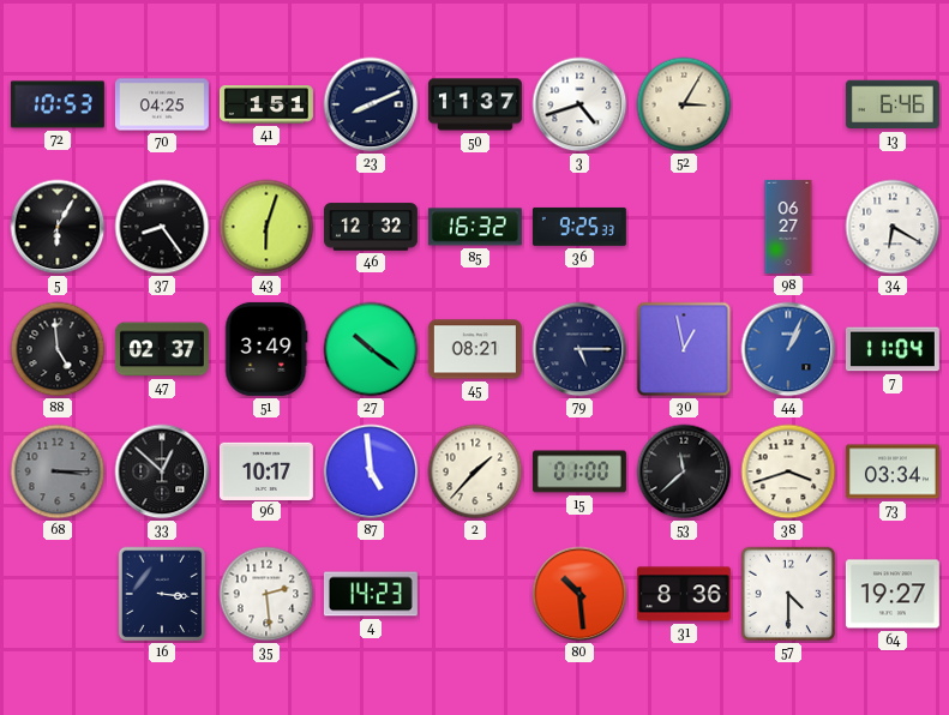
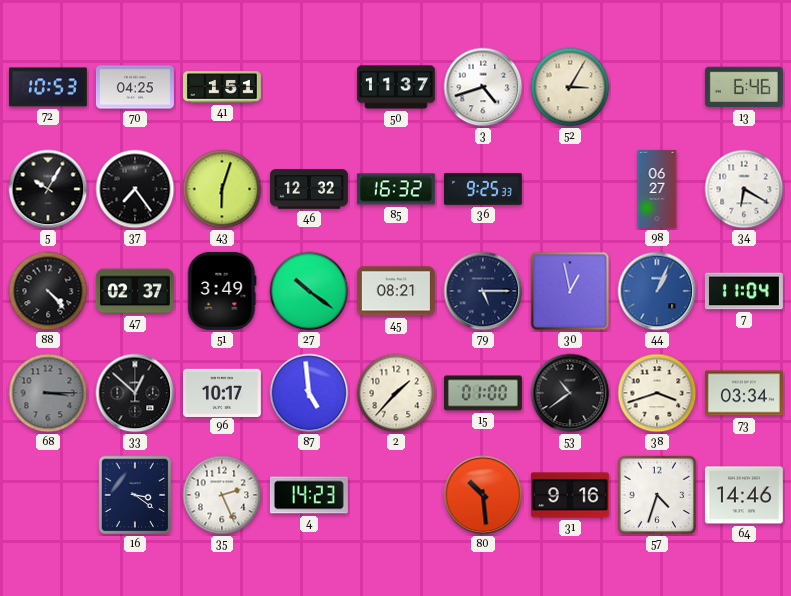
23: 8:11 -> none (371, 104)
5: 6:05 -> 10:05 (48, 189)
37: 8:24 -> 7:24 (135, 189)
88: 4:59 -> 4:23 (48, 291)
53: 11:38 -> 10:39 (570, 393)
16: 3:16 -> 3:21 (135, 495)
35: 2:29 -> 2:26 (222, 495)
31: 8:36 -> 9:16 (570, 495)
57: 4:30 -> 4:33 (657, 495)
64: 19:27 -> 14:46 (744, 495)
